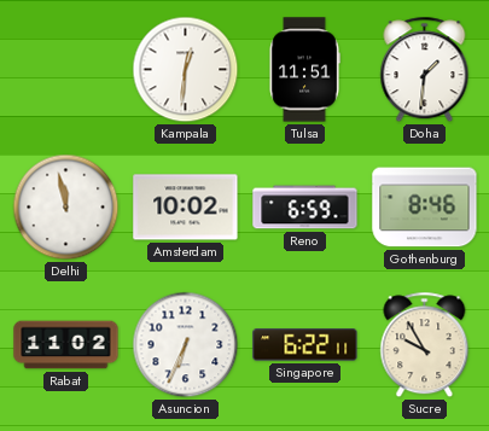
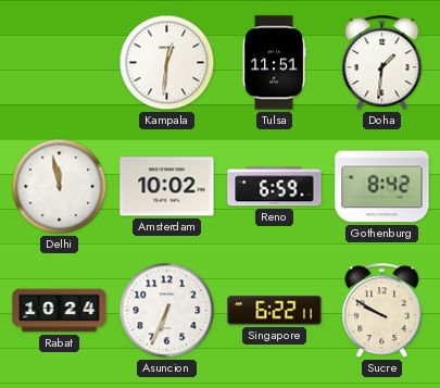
Gothenburg: 8:46 -> 8:42 (382, 187)
Rabat: 11:02 -> 10:24 (60, 311)
Sucre: 9:55 -> 9:50 (382, 311)
